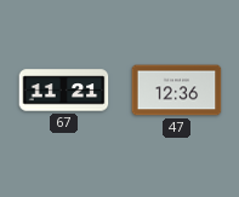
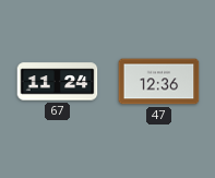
67: 11:21 -> 11:24 (58, 82)
